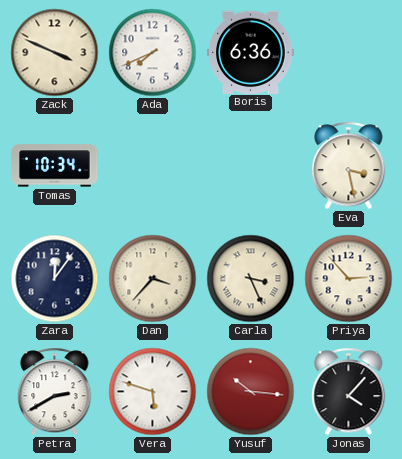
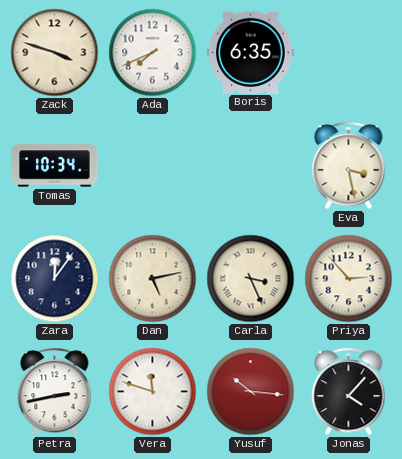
Zack: 3:49 -> 3:48 (55, 53)
Boris: 6:36 -> 6:35 (251, 52)
Dan: 3:37 -> 5:13 (153, 279)
Petra: 2:40 -> 2:43 (55, 392)
Vera: 5:48 -> 11:48 (153, 392)
